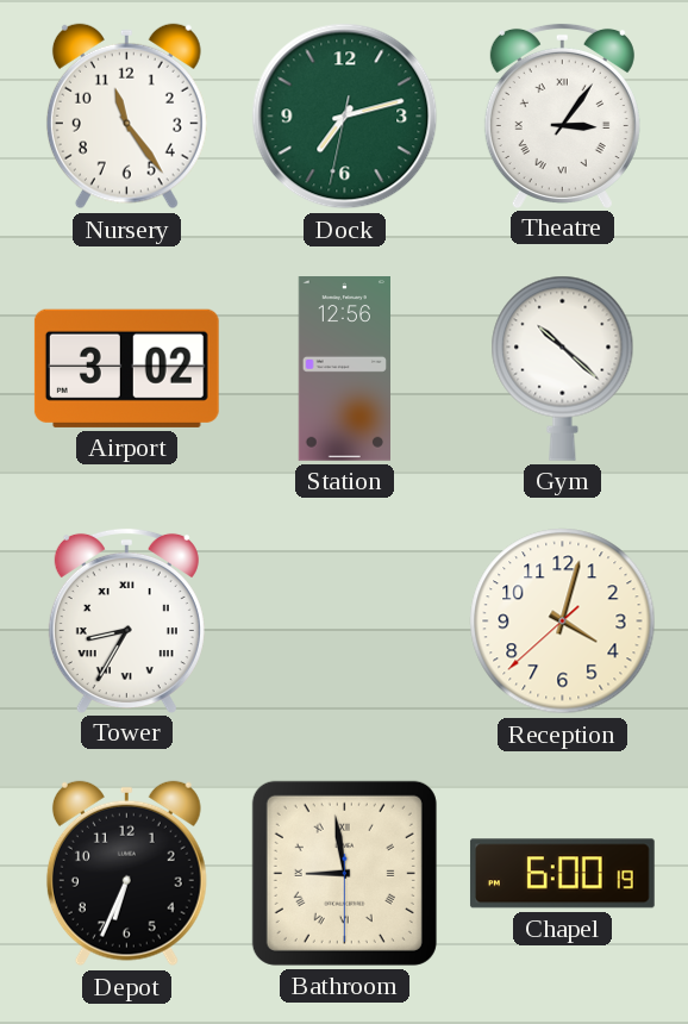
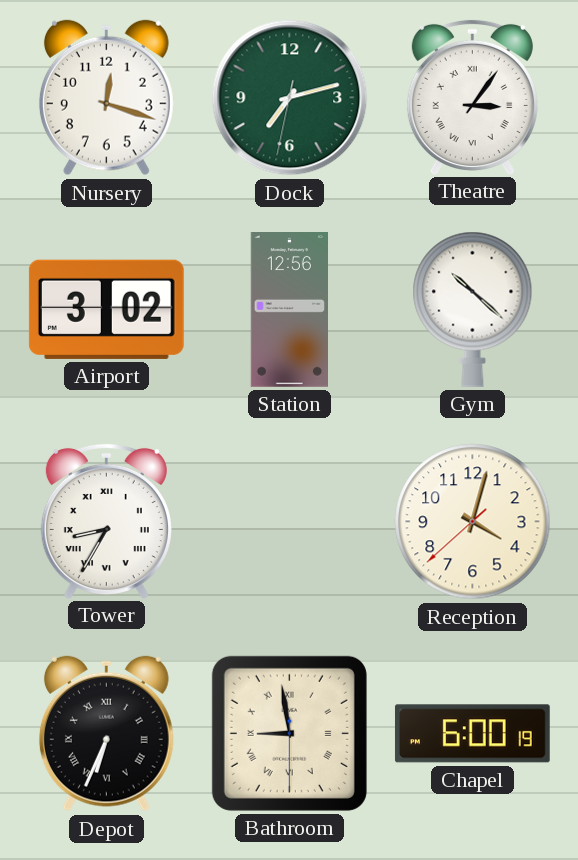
Nursery: 11:24 -> 12:18 (106, 98)
Depot numerals: Arabic -> Roman (106, 734)
